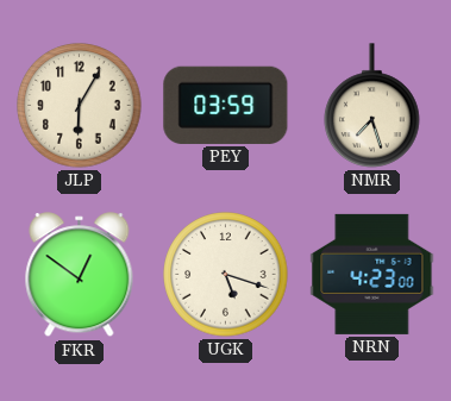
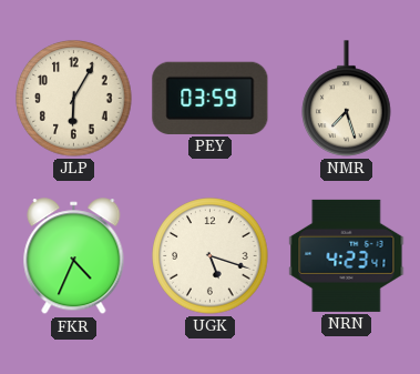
FKR: 12:51 -> 4:34 (74, 256)
NRN: 4:23:00 -> 4:23:41 (347, 255)
